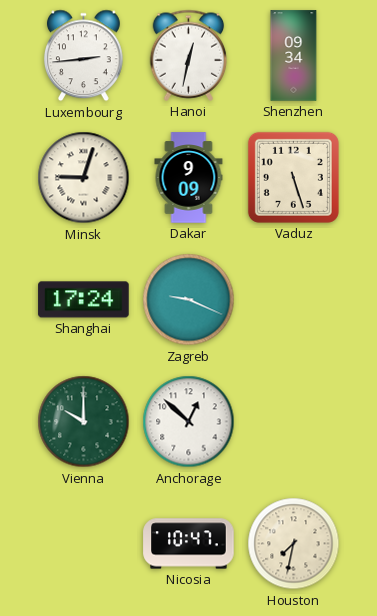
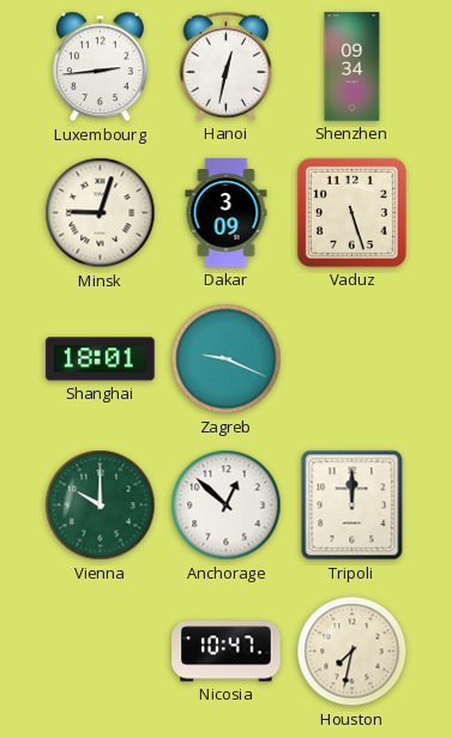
Dakar: 9:09 -> 3:09 (227, 213)
Shanghai: 17:24 -> 18:01 (101, 359)
Tripoli: none -> 12:00 (352, 506)
